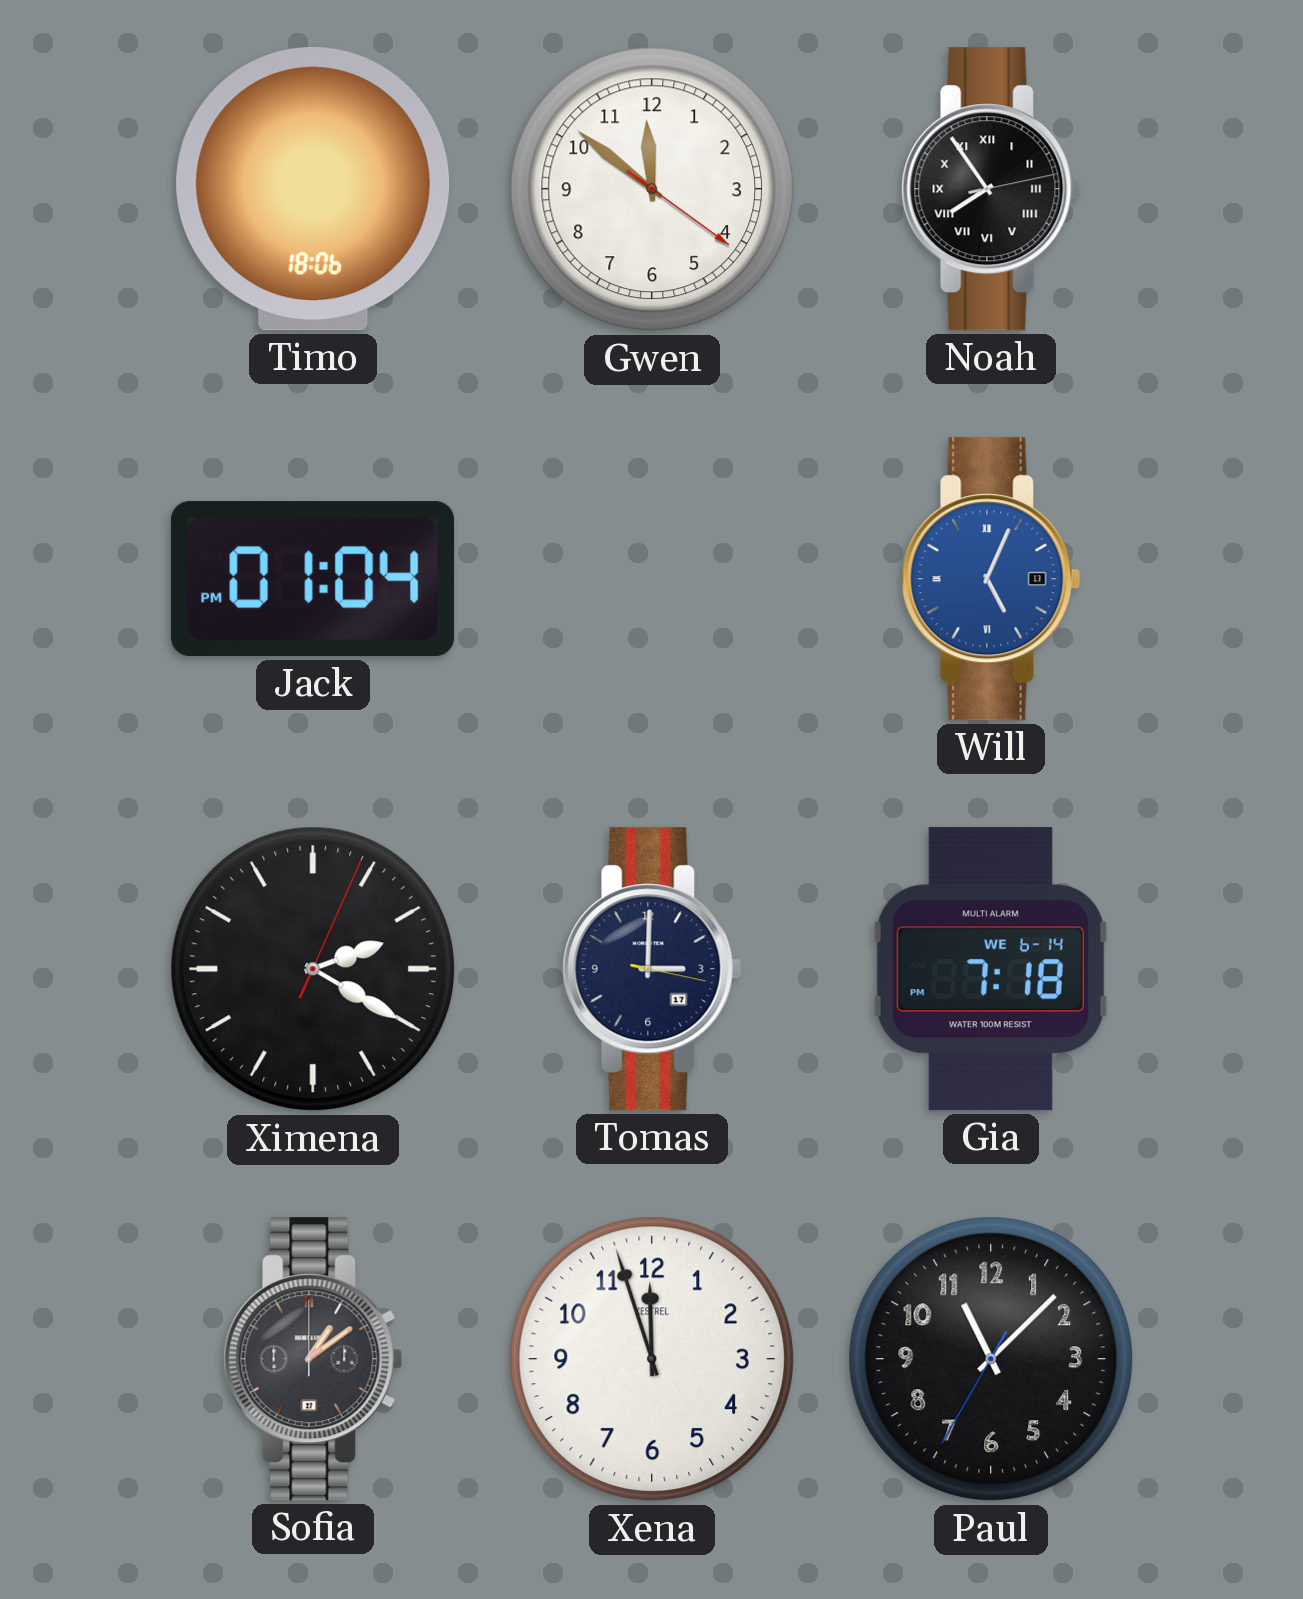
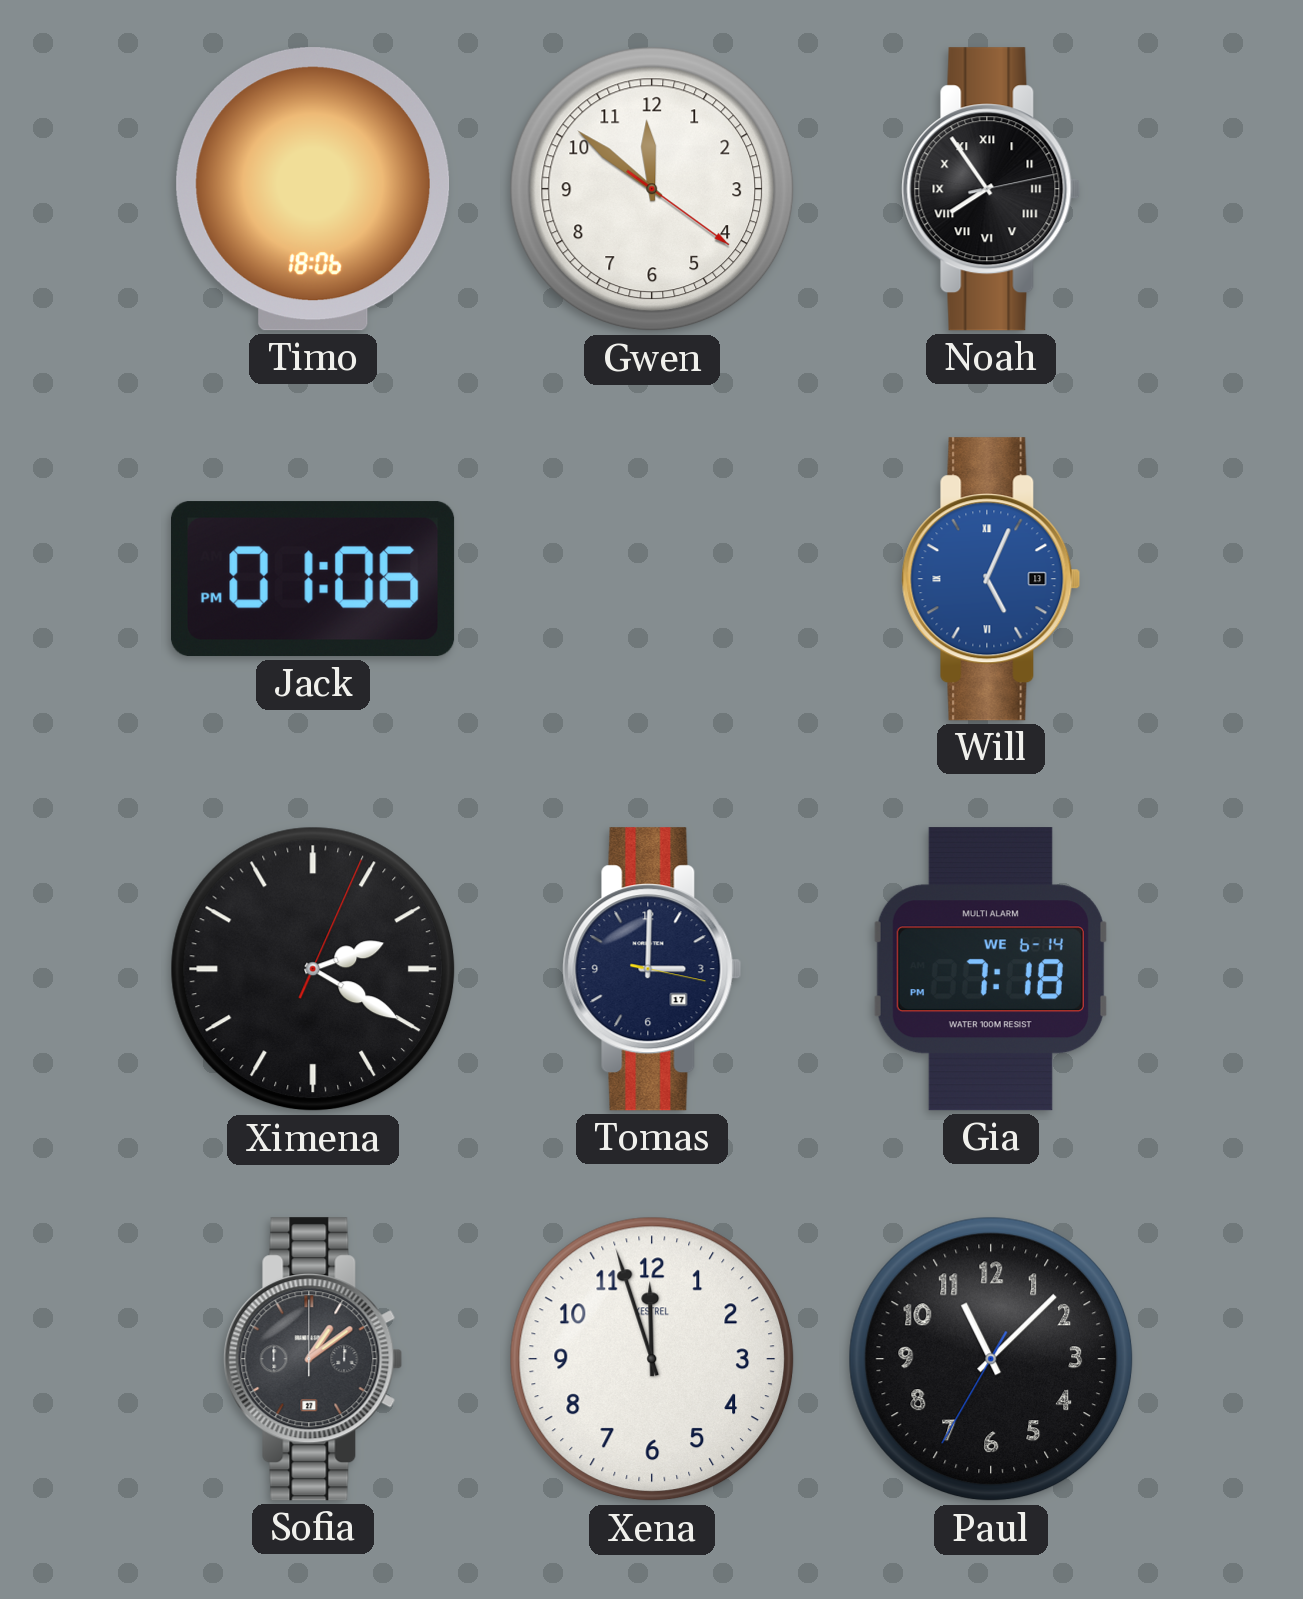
Jack: 01:04 -> 01:06 (314, 579)
